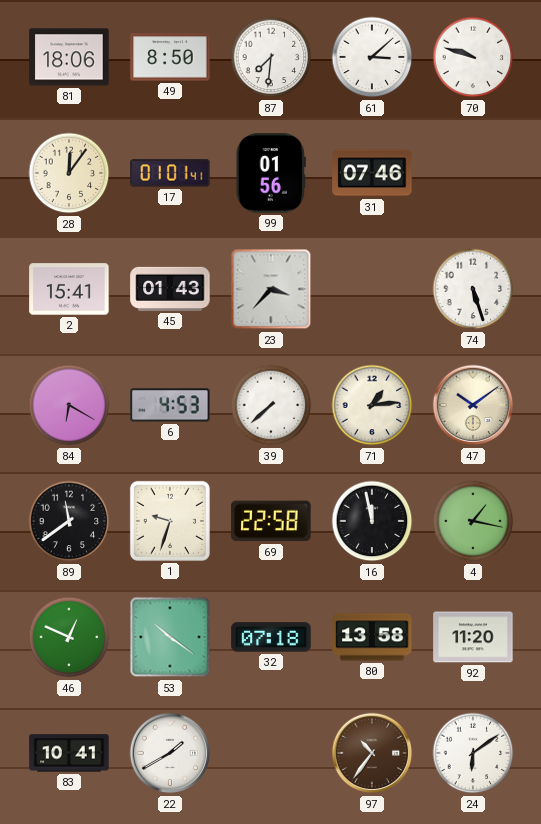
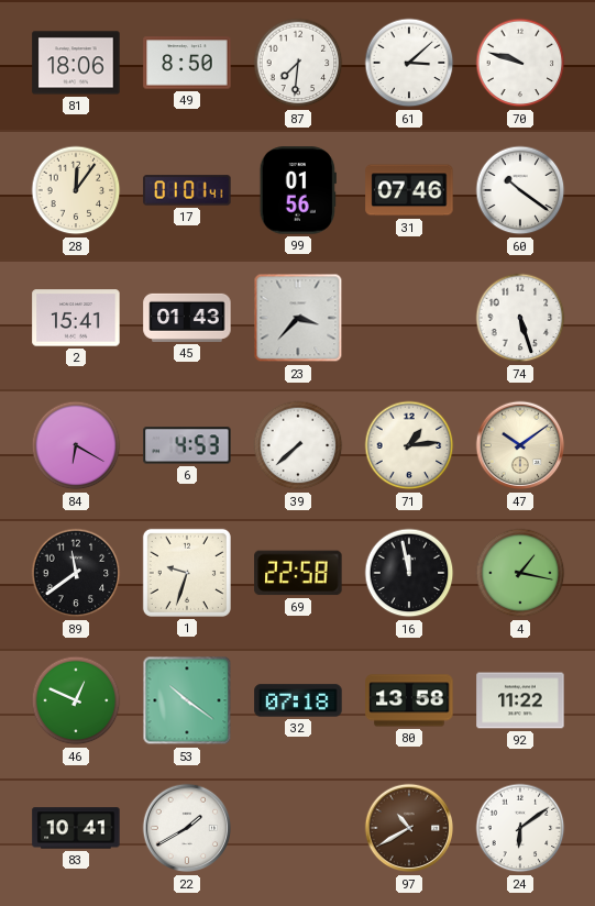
60: none -> 10:21 (520, 190)
92: 11:20 -> 11:22 (520, 700)
97: 10:36 -> 10:40 (409, 828)
